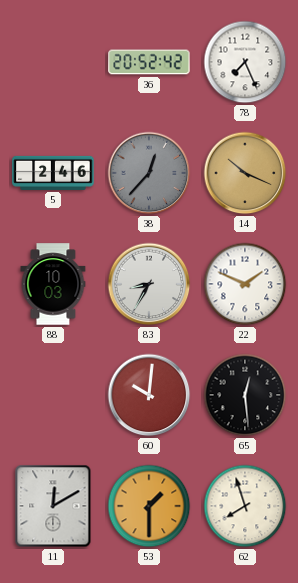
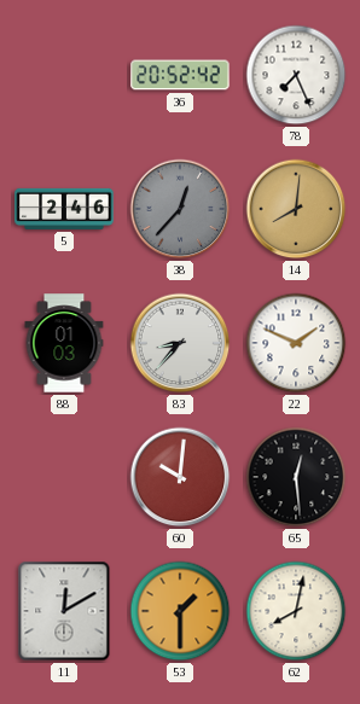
14: 10:19 -> 8:01 (296, 209)
88: 10:03 -> 01:03 (64, 343)
83: 8:35 -> 8:37 (180, 343)
62: 7:57 -> 8:02 (296, 611)
